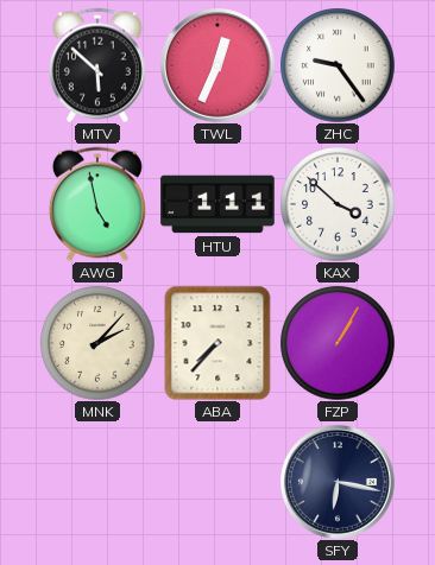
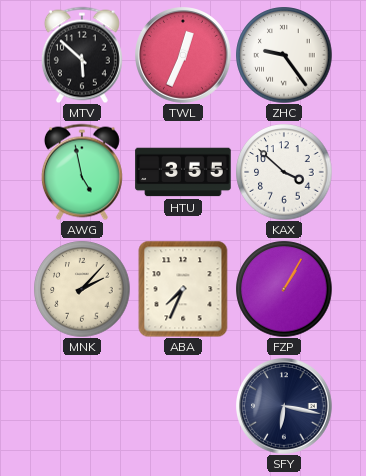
HTU: 1:11 -> 3:55 (183, 172)
ABA: 7:37 -> 7:34 (183, 289)
